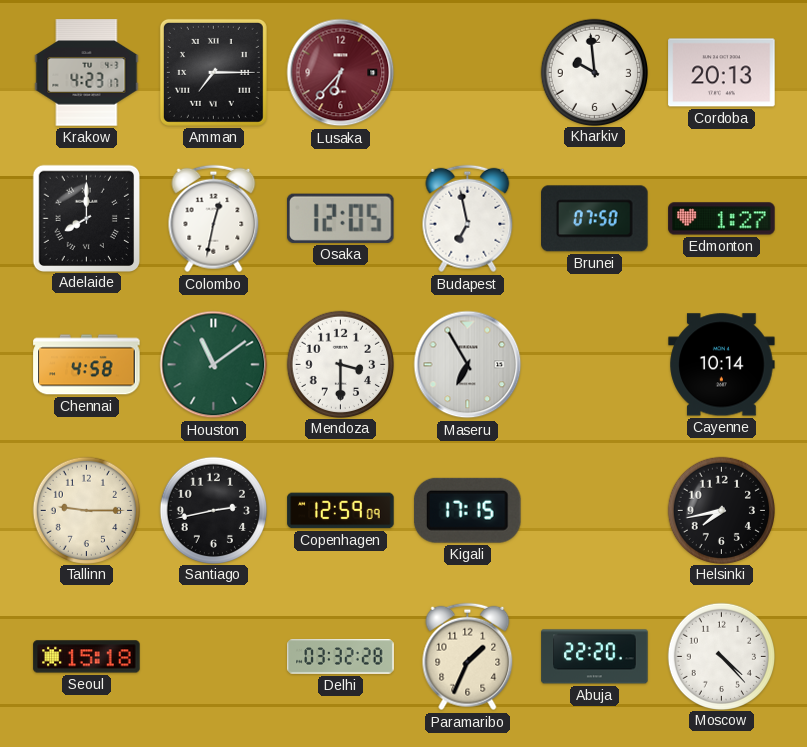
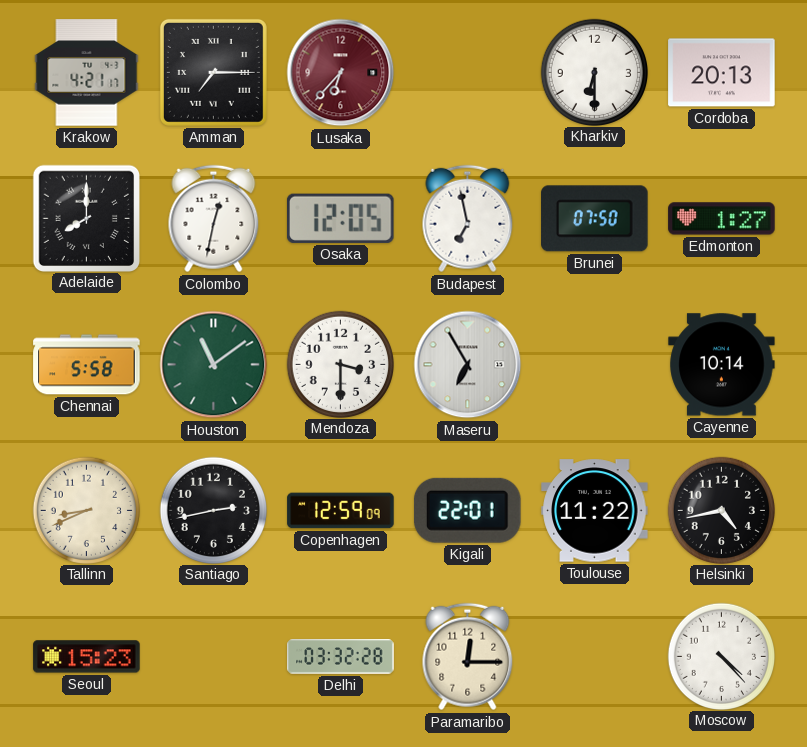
Krakow: 4:23 -> 4:21 (87, 73)
Kharkiv: 9:59 -> 6:30 (594, 72)
Chennai: 4:58 -> 5:58 (87, 365)
Tallinn: 9:15 -> 8:41 (86, 510)
Kigali: 17:15 -> 22:01 (467, 510)
Toulouse: none -> 11:22 (595, 511)
Helsinki: 7:43 -> 4:43 (721, 510)
Seoul: 15:18 -> 15:23 (87, 657)
Paramaribo: 1:34 -> 12:15 (468, 657)
Abuja: 22:20 -> none (595, 657)
